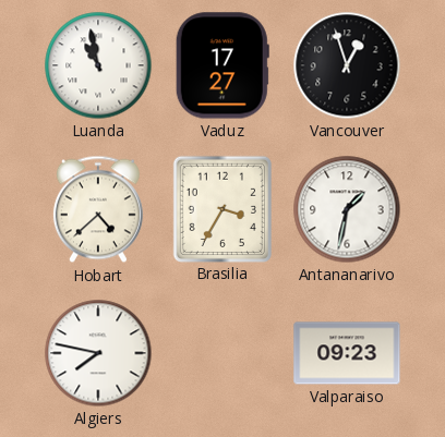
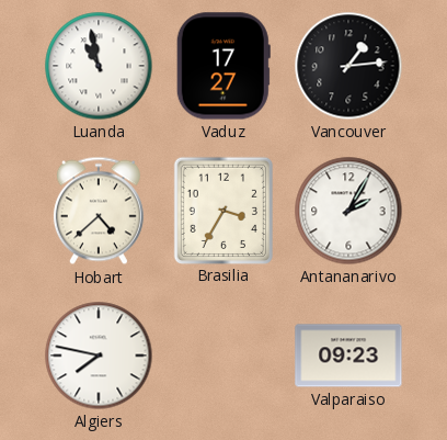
Vancouver: 12:57 -> 1:14 (348, 66)
Antananarivo: 1:32 -> 2:05 (348, 211)
